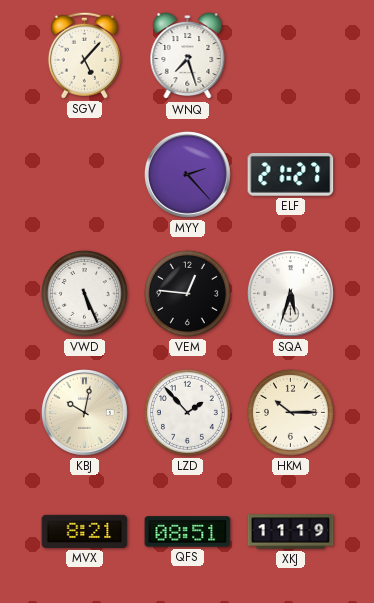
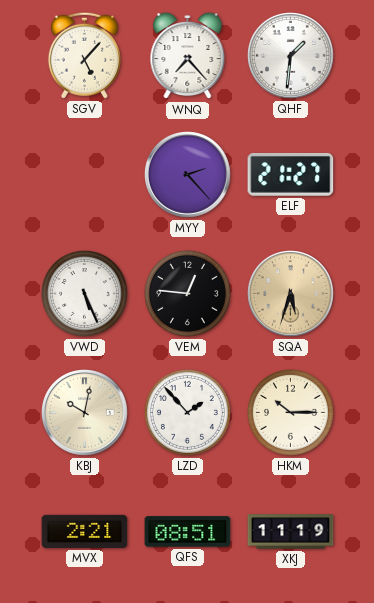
WNQ: 7:27 -> 7:23 (188, 56)
QHF: none -> 1:31 (291, 56)
SQA dial: white -> champagne (291, 294)
MVX: 8:21 -> 2:21 (85, 531)
